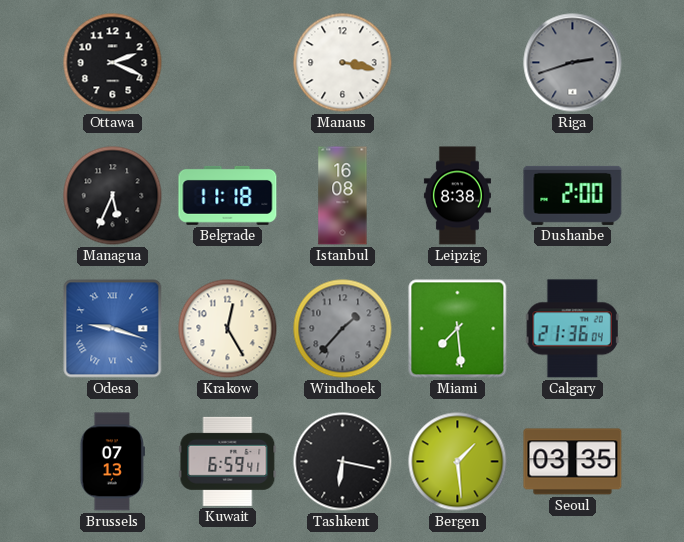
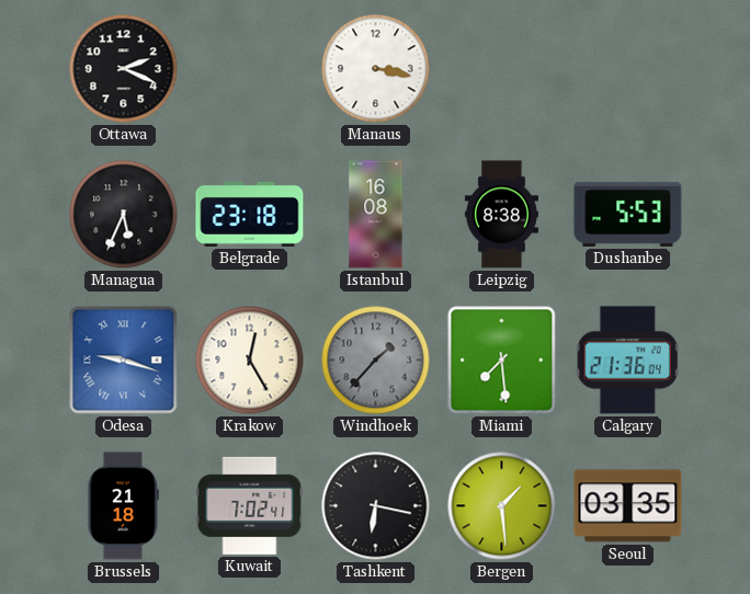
Riga: 2:42 -> none (573, 63)
Belgrade: 11:18 -> 23:18 (250, 214)
Dushanbe: 2:00 -> 5:53 (628, 214)
Brussels: 07:13 -> 21:18 (123, 506)
Kuwait: 6:59 -> 7:02 (250, 505)
